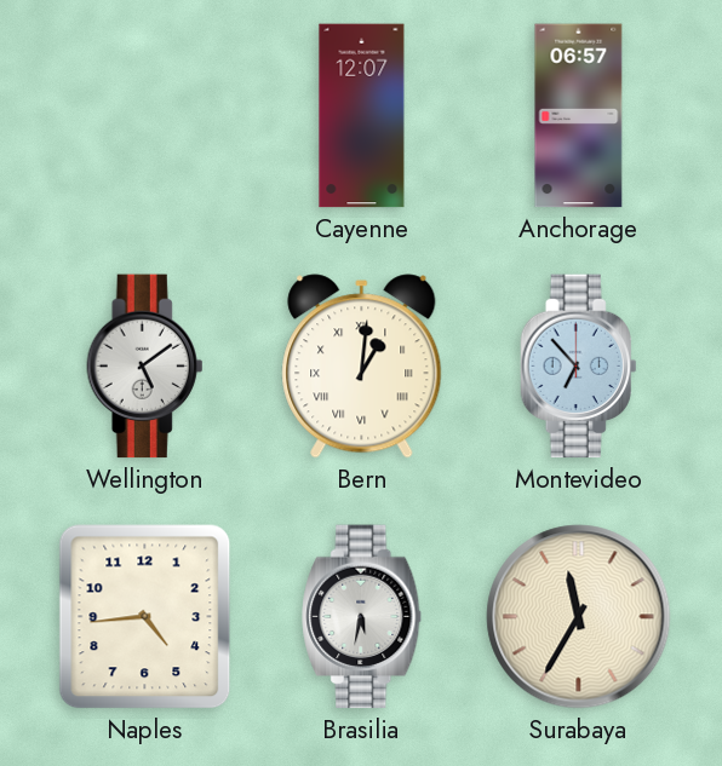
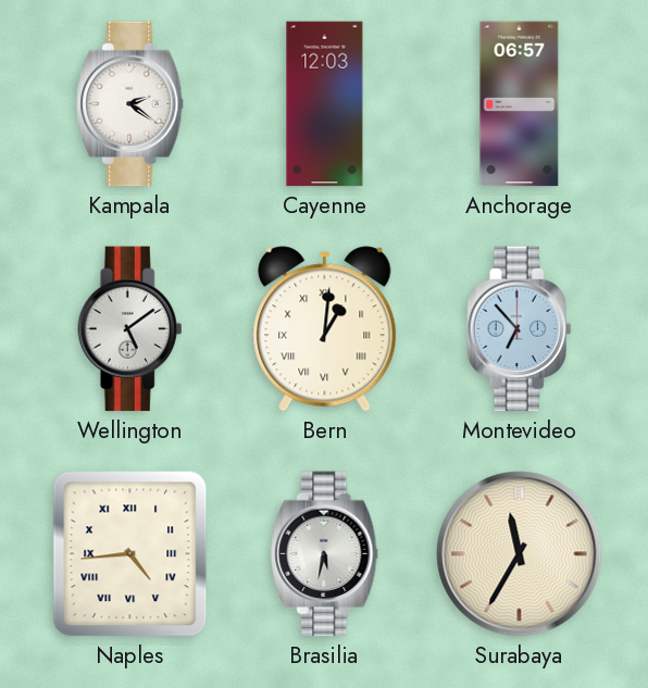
Kampala: none -> 2:21 (130, 104)
Cayenne: 12:07 -> 12:03 (325, 104)
Naples numerals: Arabic -> Roman (130, 554)
